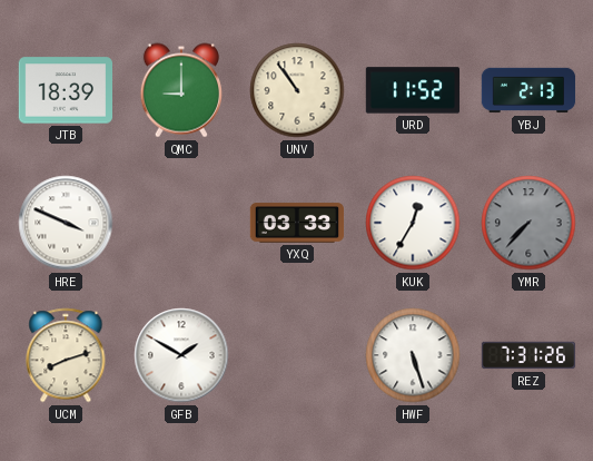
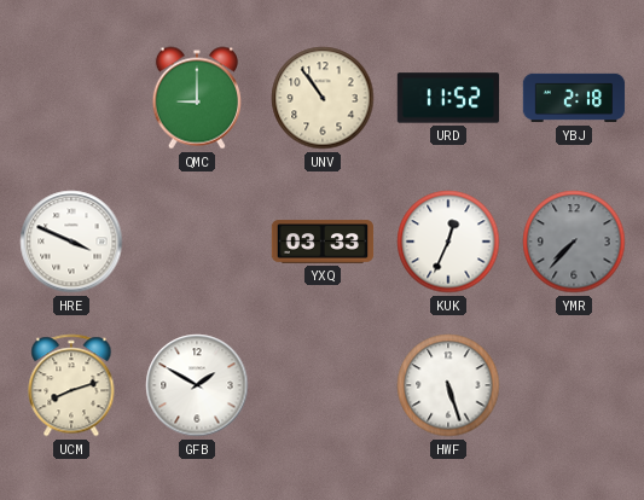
JTB: 18:39 -> none (65, 90)
YBJ: 2:13 -> 2:18 (574, 98)
KUK: 12:35 -> 12:34 (448, 242)
REZ: 7:31 -> none (528, 355)
